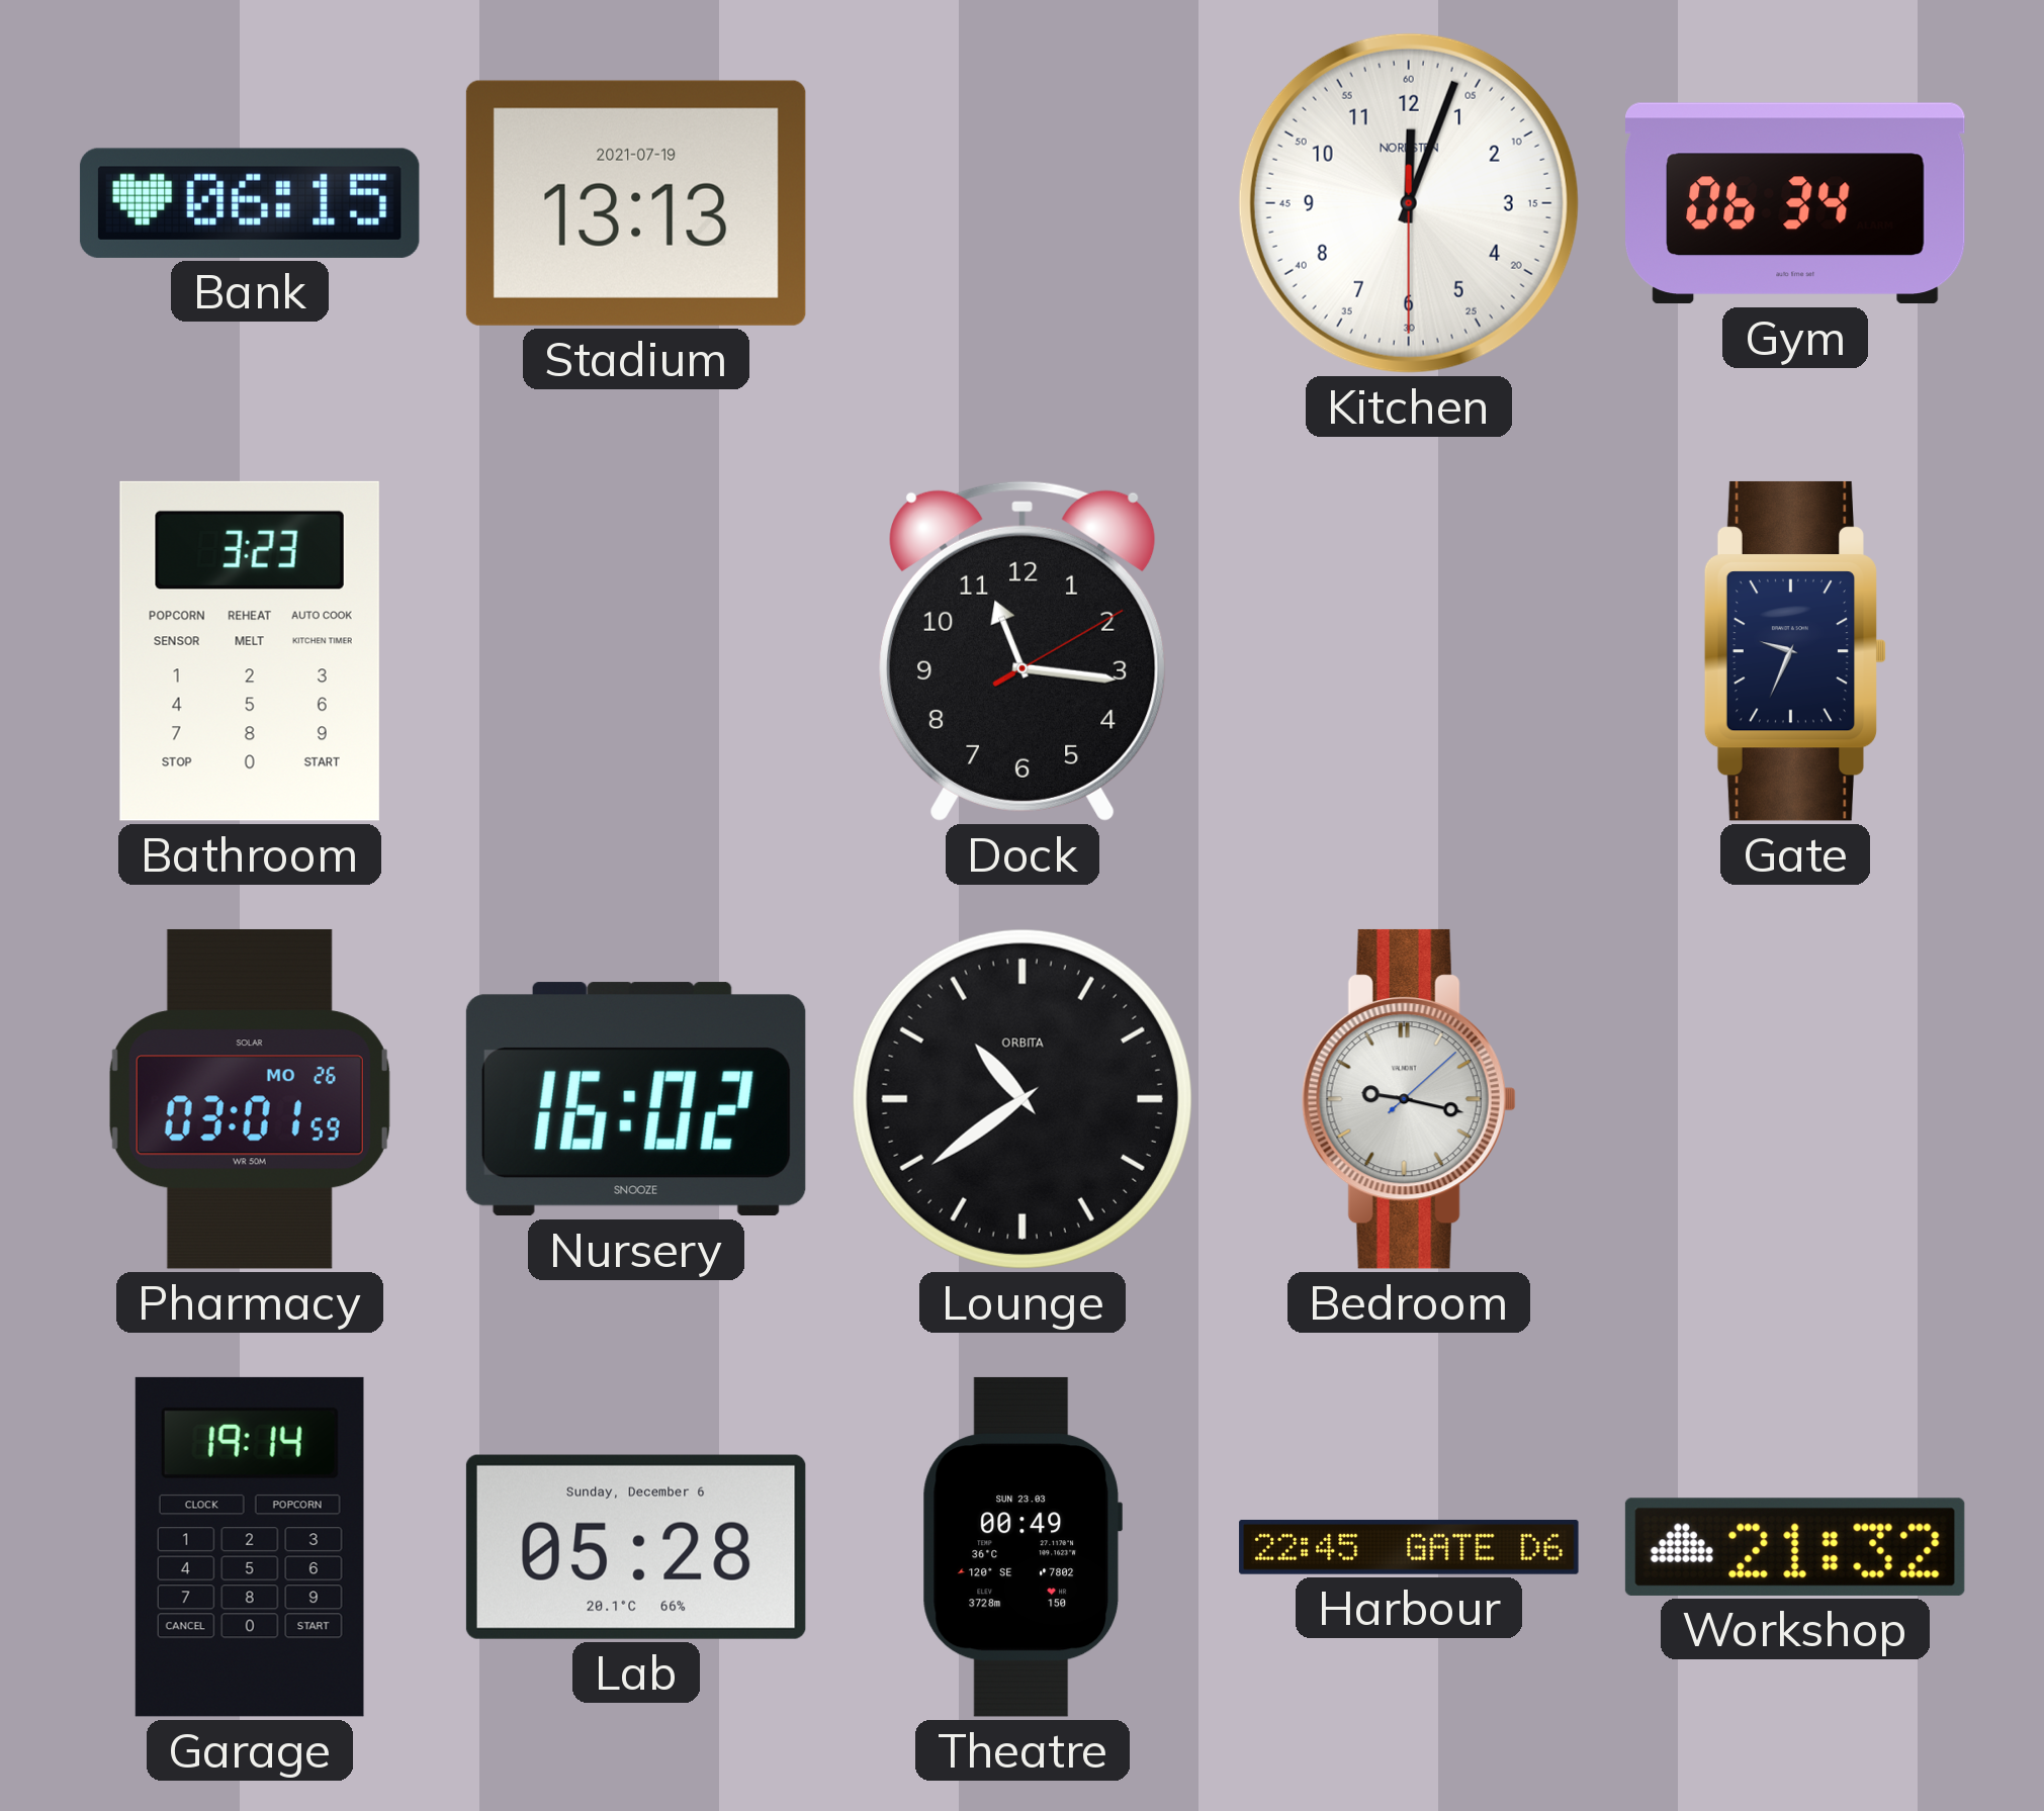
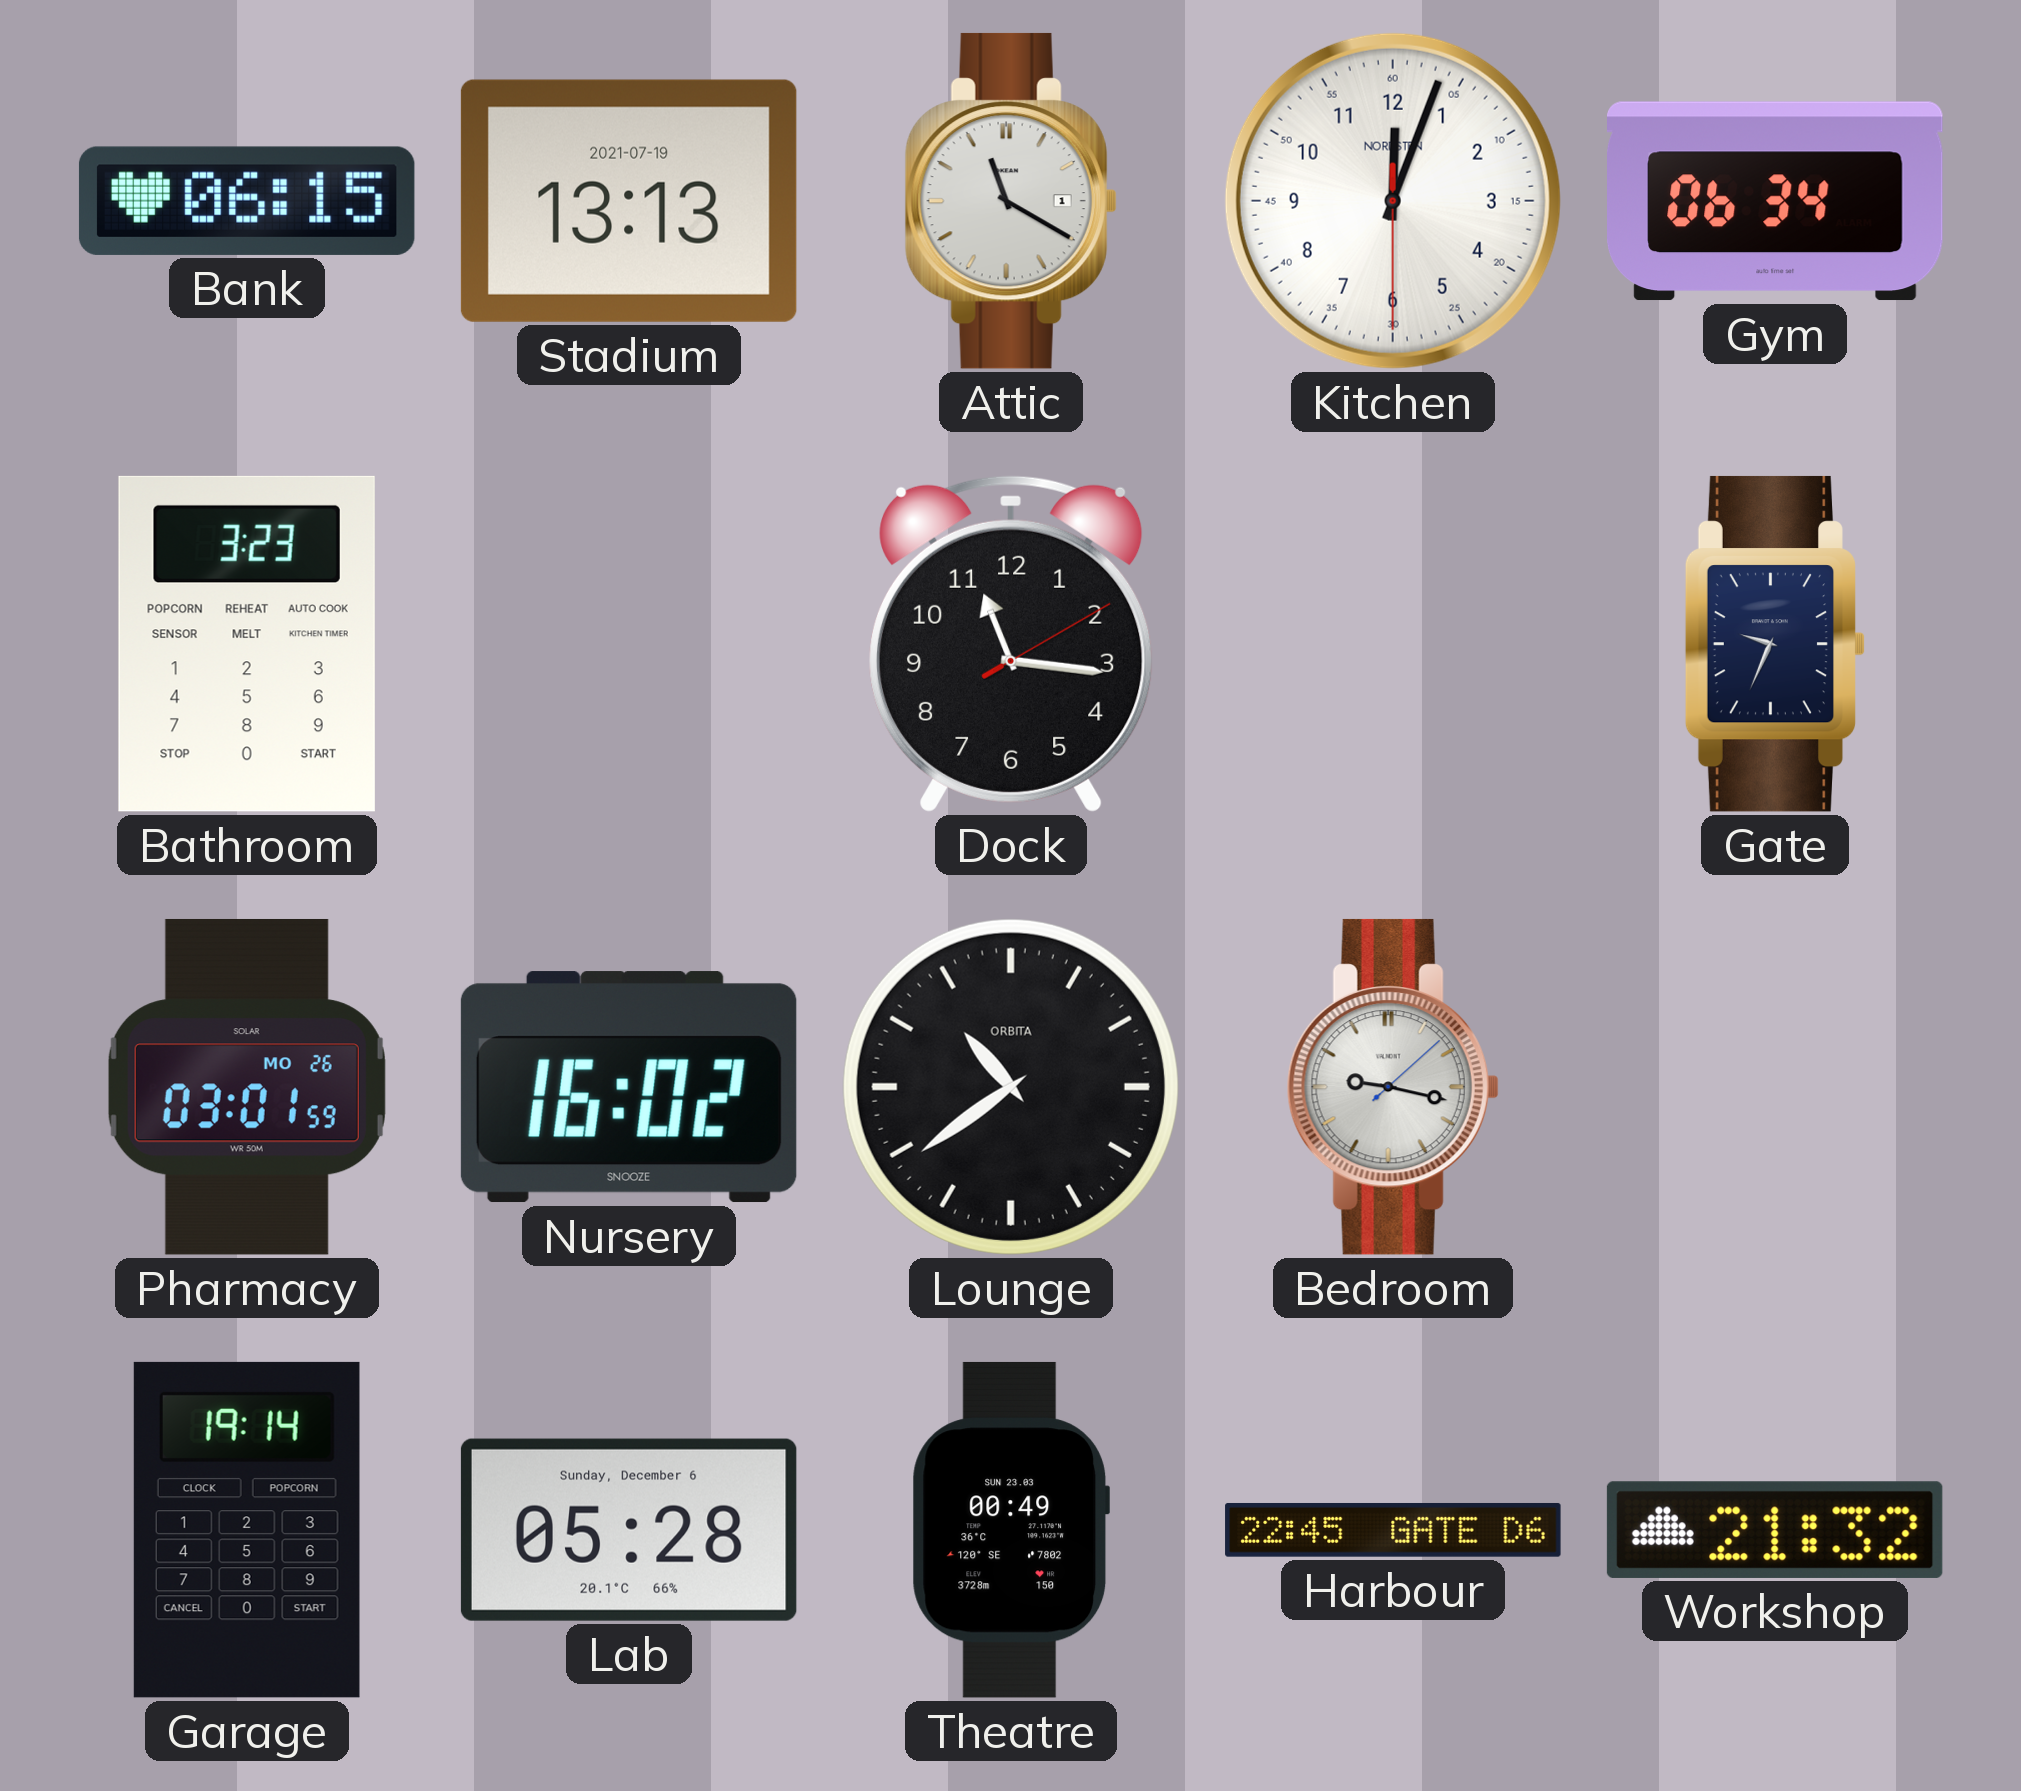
Attic: none -> 11:20 (1011, 201)
